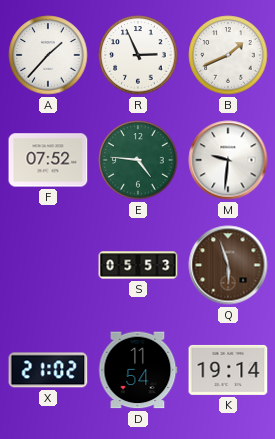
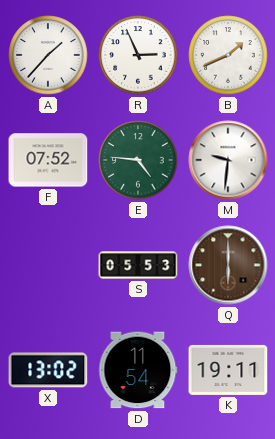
Q: 5:57 -> 6:00 (228, 265)
X: 21:02 -> 13:02 (48, 370)
K: 19:14 -> 19:11 (228, 370)
